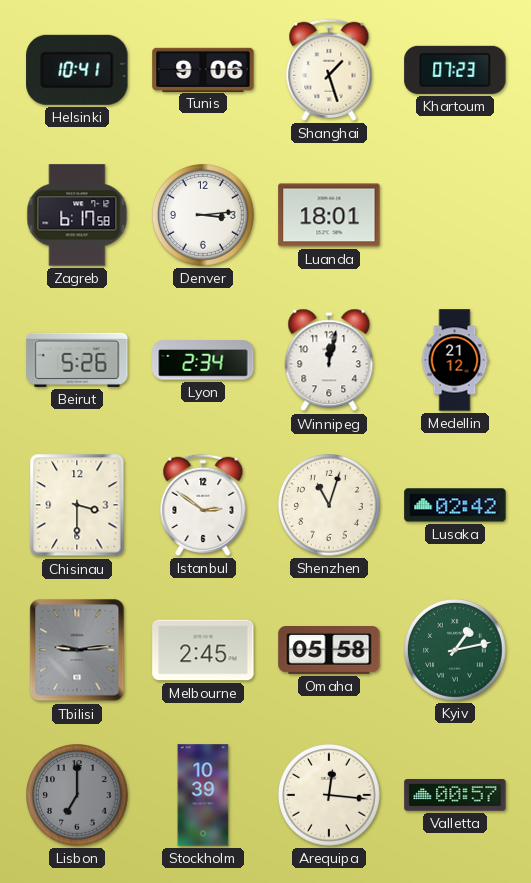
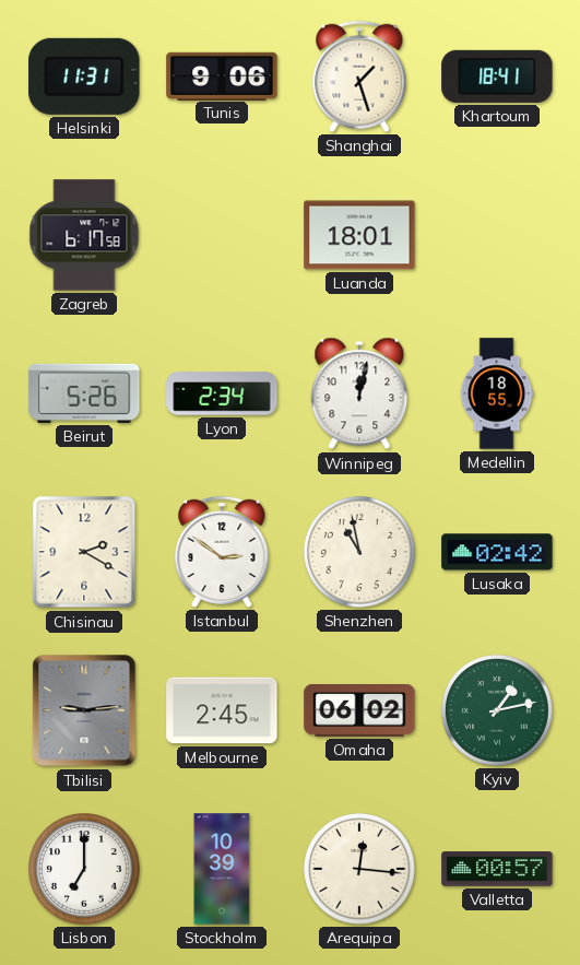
Helsinki: 10:41 -> 11:31 (84, 77)
Khartoum: 07:23 -> 18:41 (497, 77)
Denver: 3:14 -> none (204, 216)
Medellin: 21:12 -> 18:55 (497, 393)
Chisinau: 3:30 -> 2:20 (84, 552)
Shenzhen: 11:03 -> 10:58 (360, 553)
Omaha: 05:58 -> 06:02 (359, 711)
Lisbon dial: grey -> white (85, 870)
